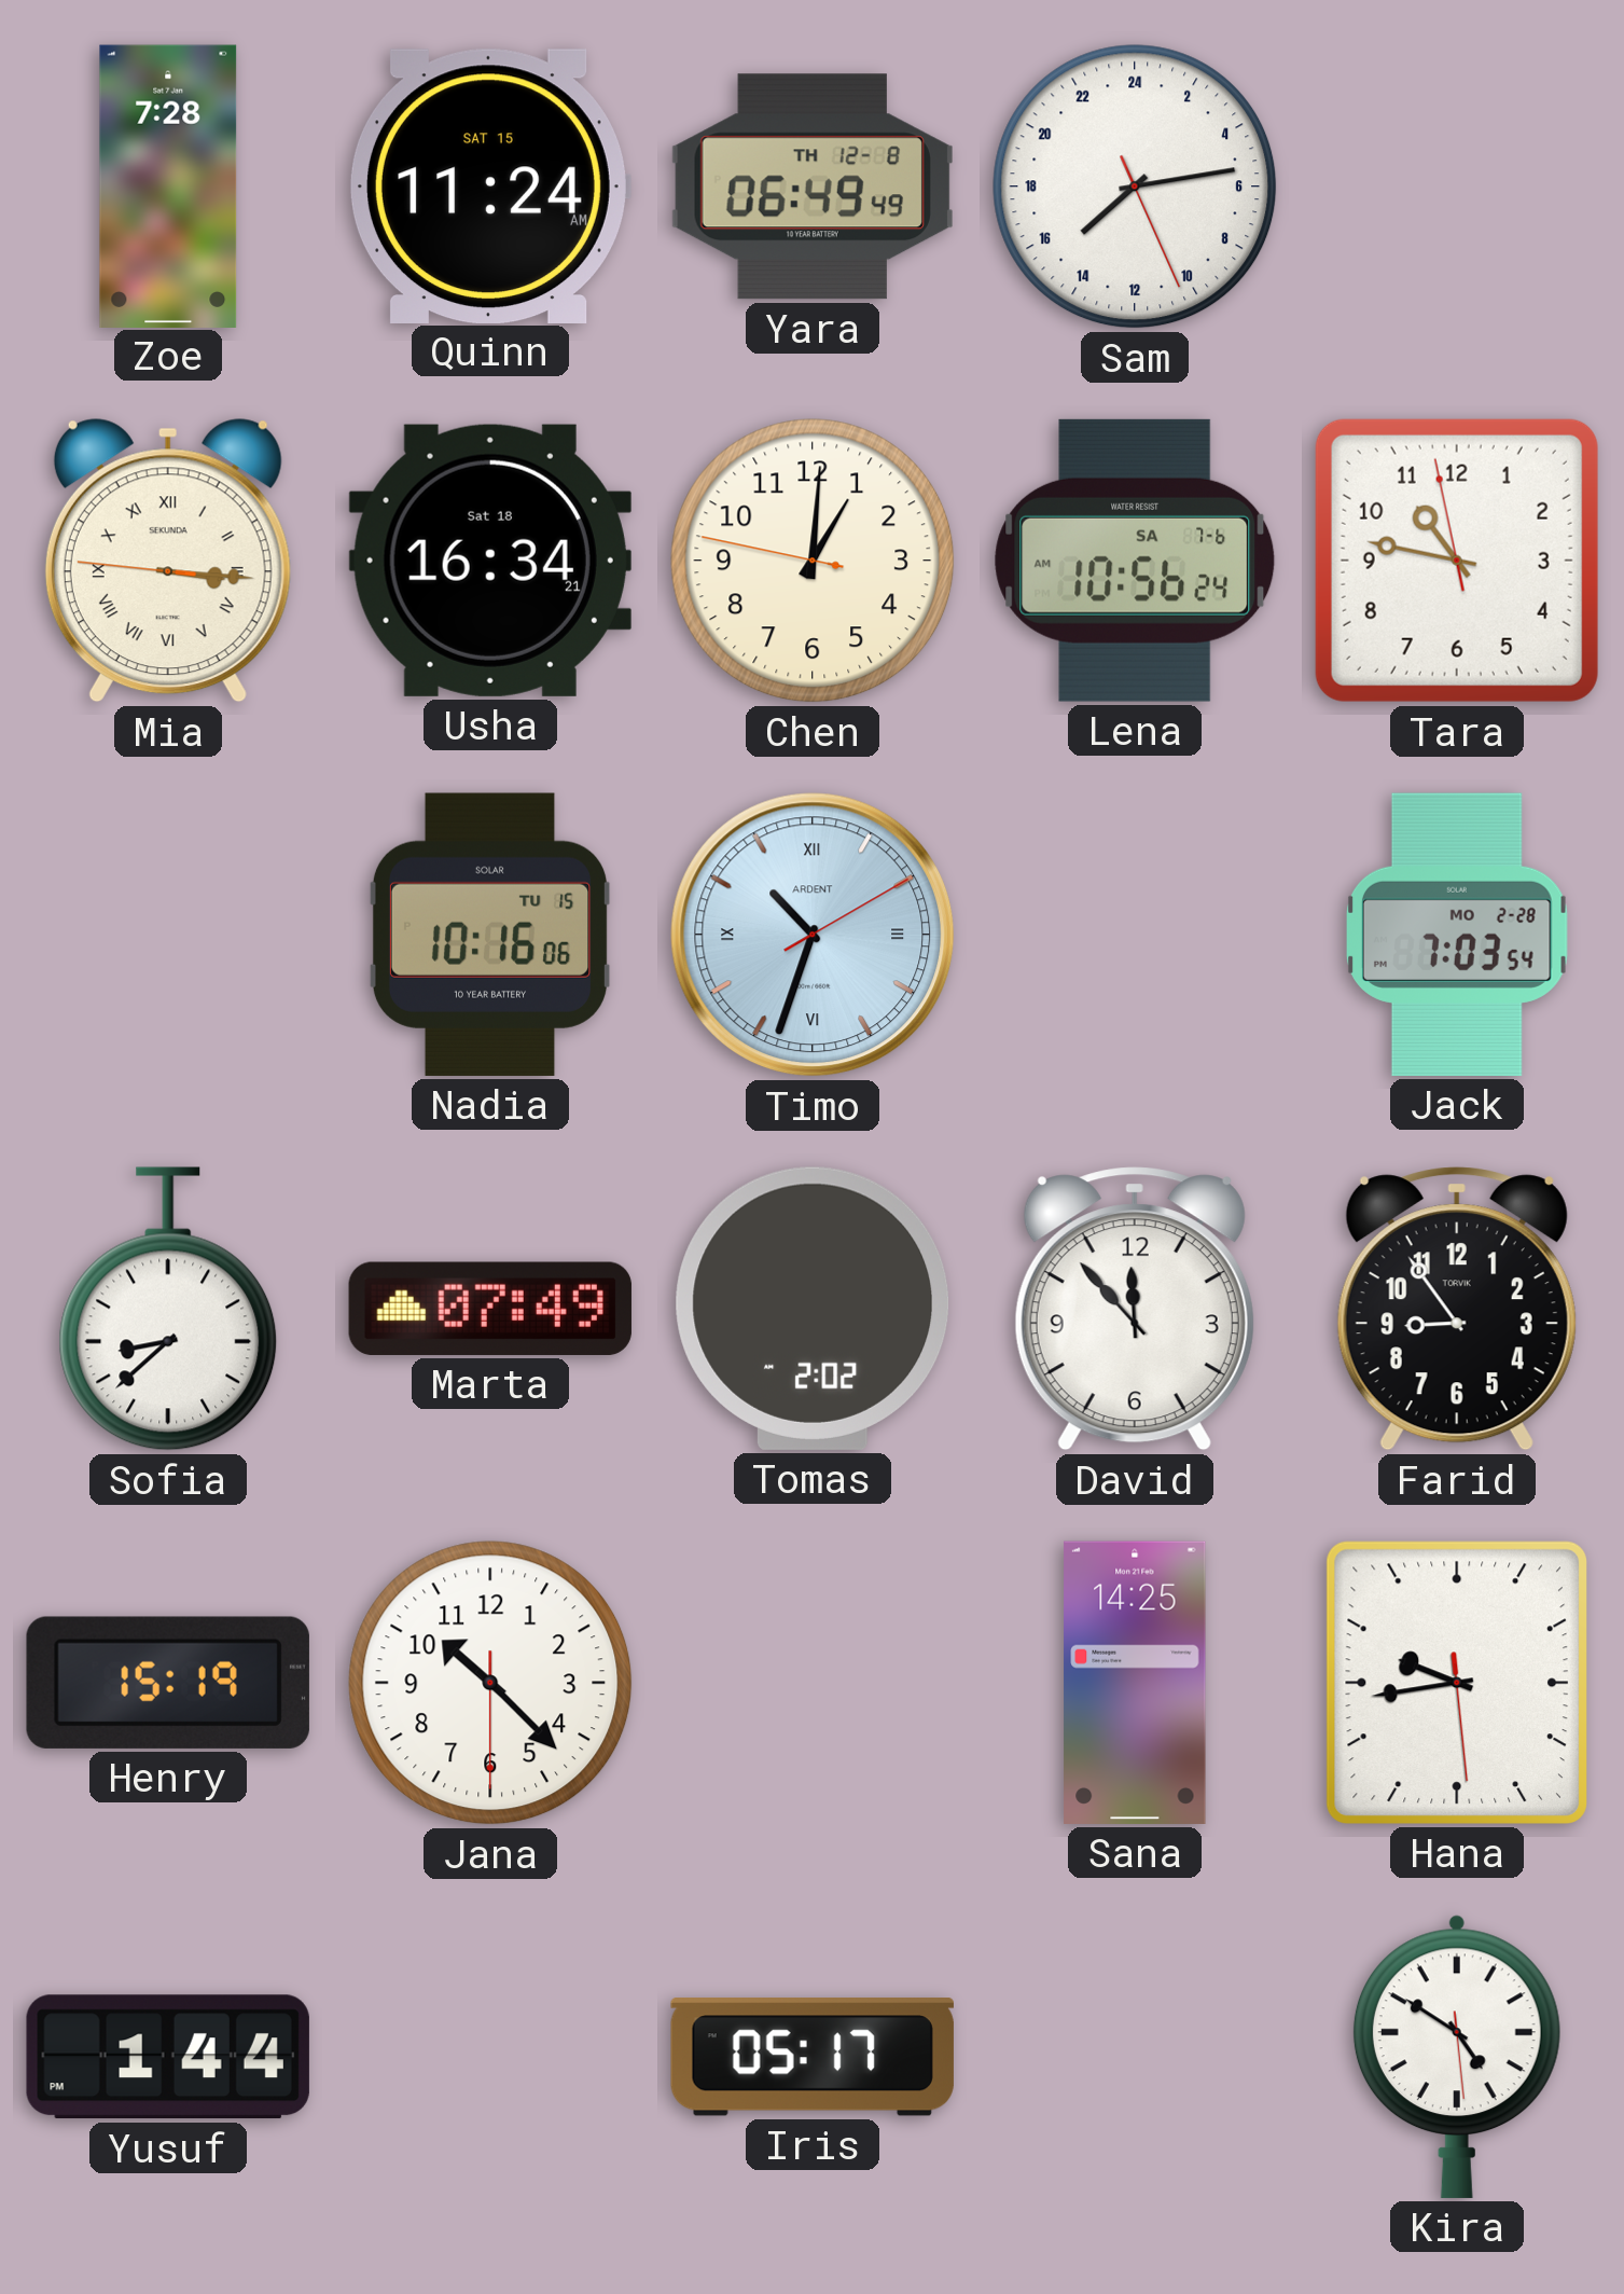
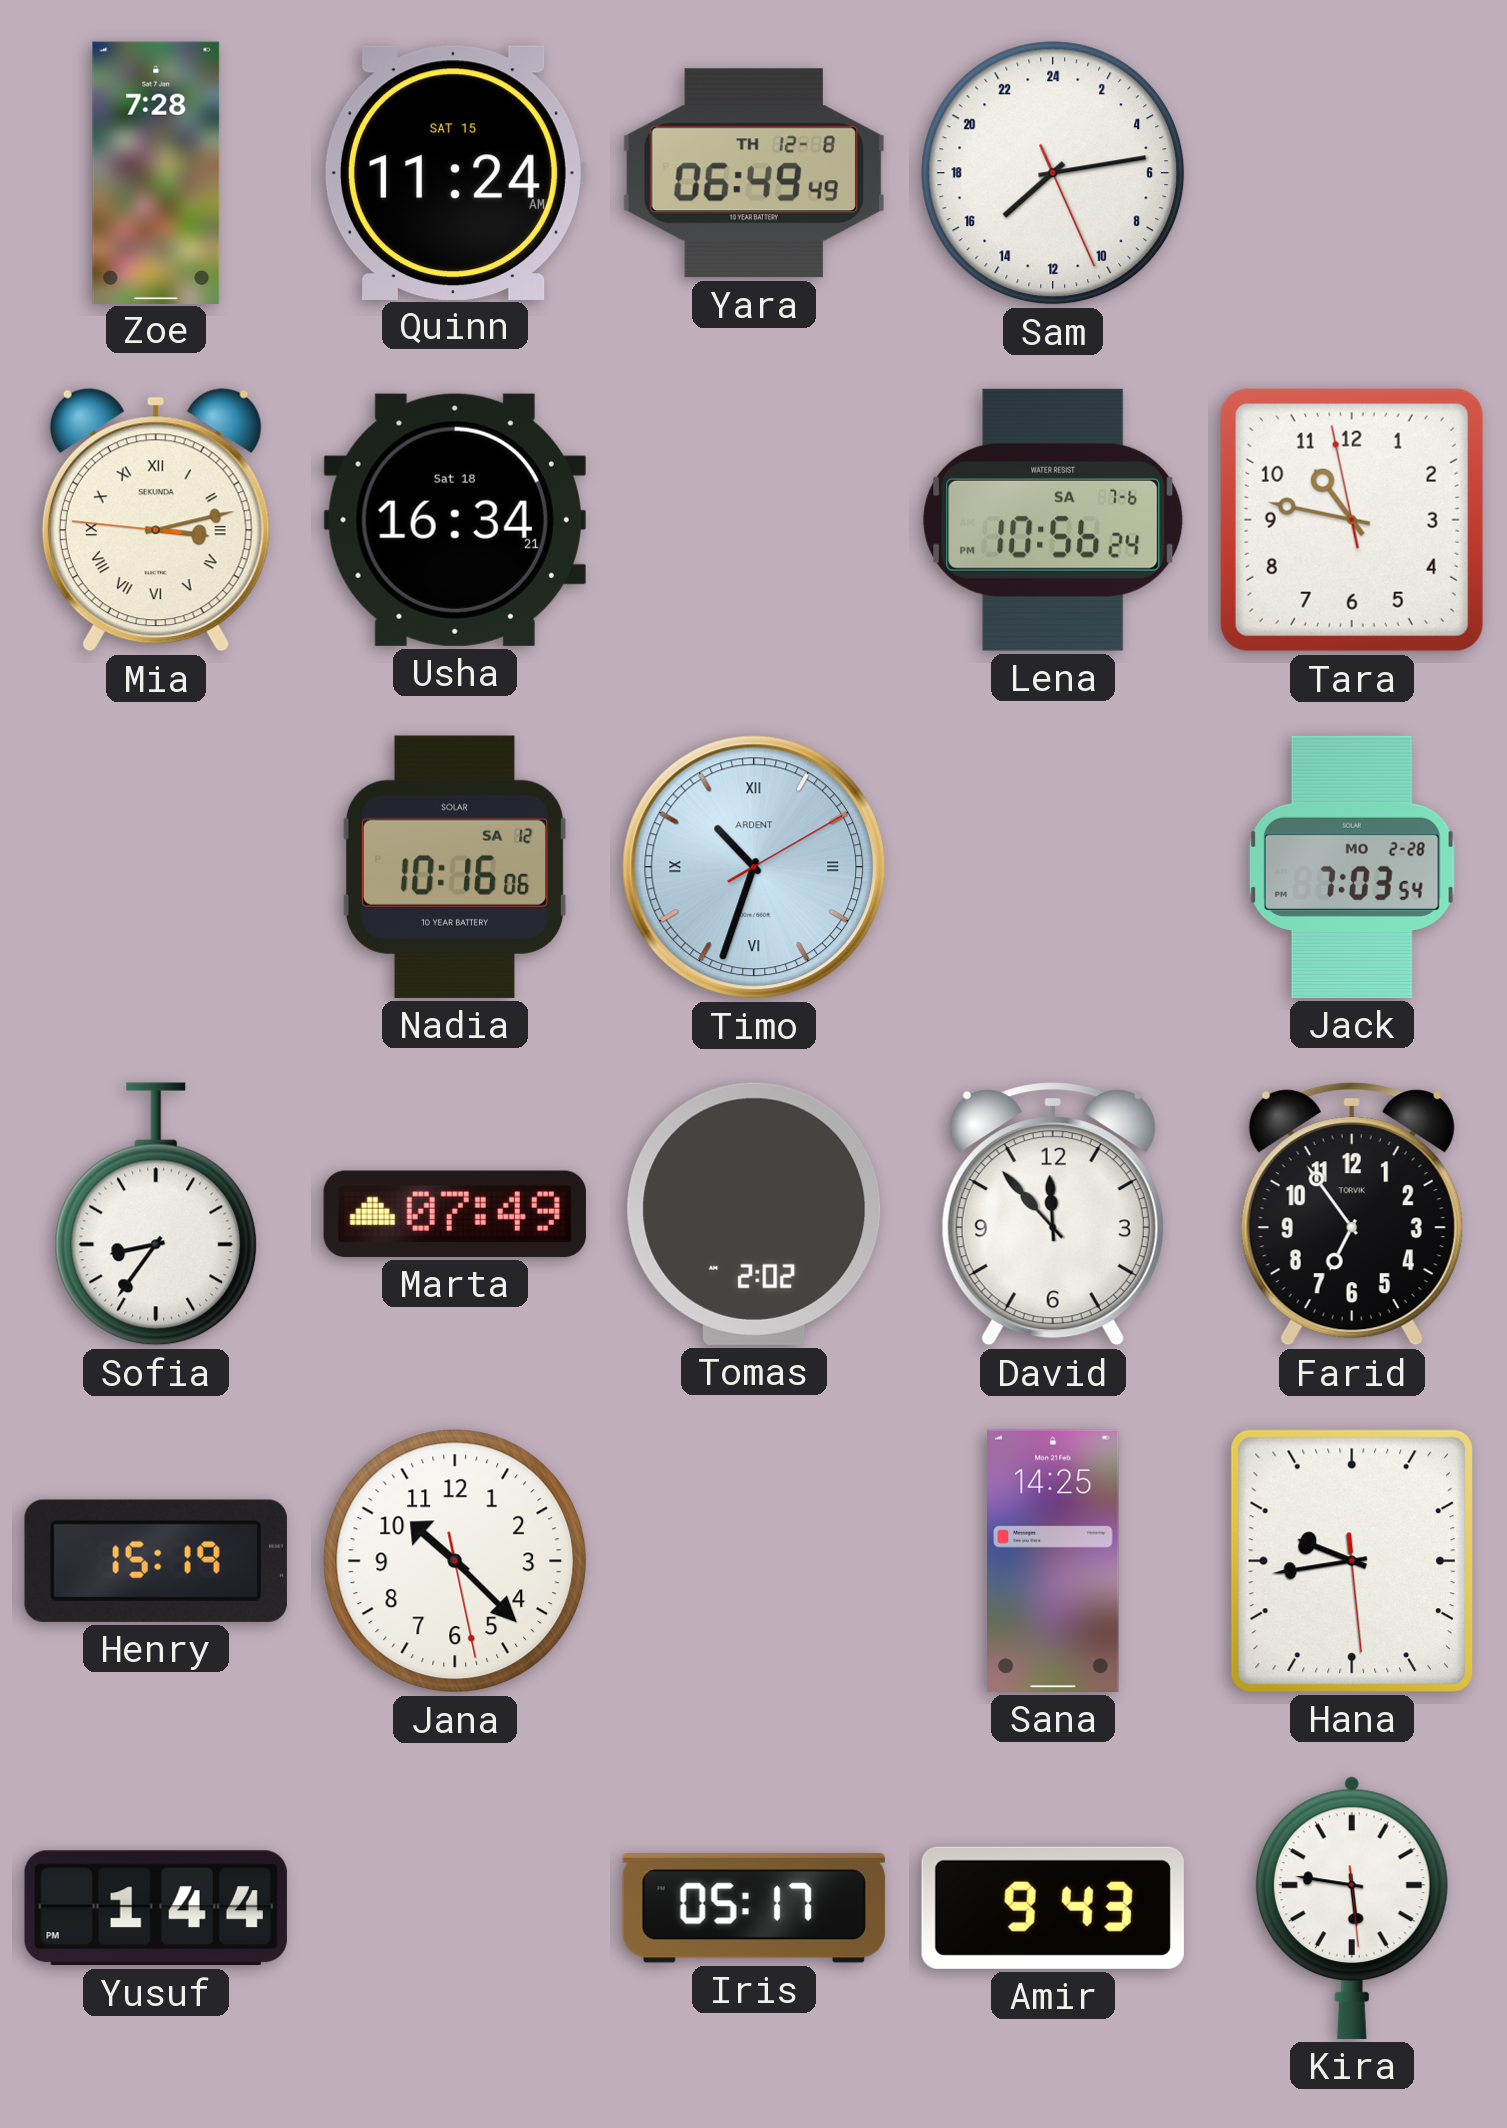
Mia: 3:15 -> 3:12 (156, 520)
Chen: 1:00 -> none (813, 561)
Lena: 10:56:24 AM -> 10:56:24 PM (1053, 520)
Nadia date: TU 15 -> SA 12 (455, 867)
Sofia: 8:38 -> 8:36 (156, 1214)
Farid: 8:54 -> 6:54 (1352, 1214)
Jana: 10:22:30 -> 10:22:28 (455, 1561)
Amir: none -> 9:43 (1053, 1908)
Kira: 4:50 -> 5:46 (1352, 1908)
